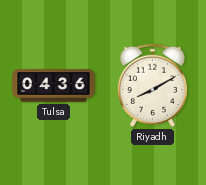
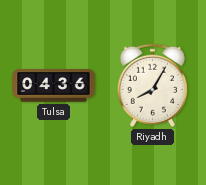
Riyadh: 8:10 -> 8:05 (152, 85)
